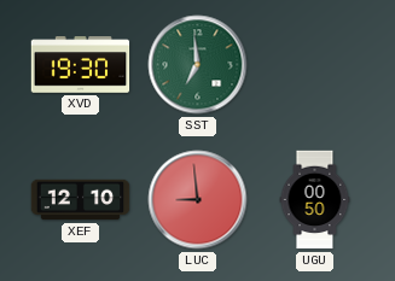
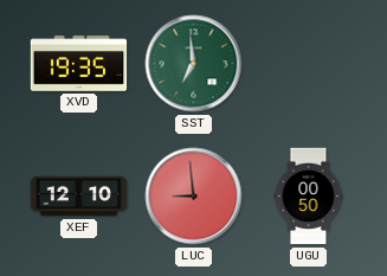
XVD: 19:30 -> 19:35 (79, 64)
